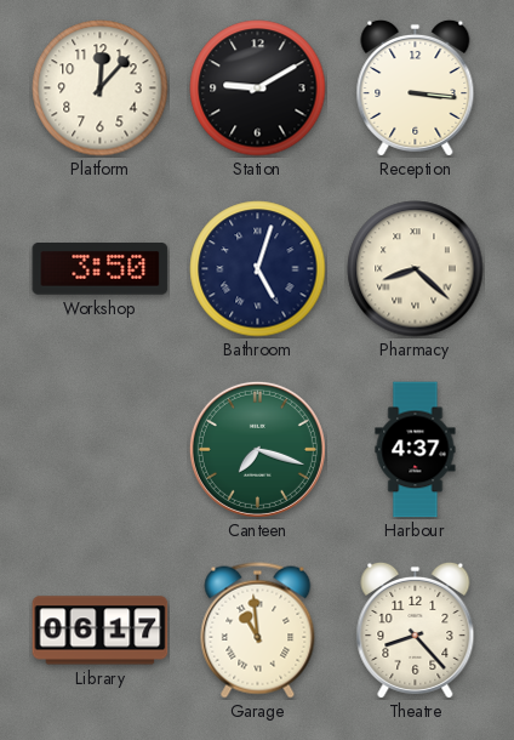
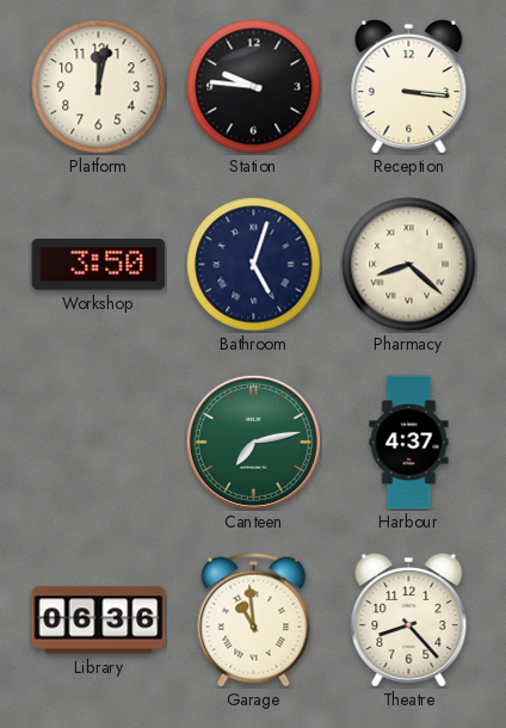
Platform: 12:07 -> 12:02 (99, 87)
Station: 9:10 -> 9:46 (254, 87)
Canteen: 7:18 -> 7:13 (253, 442)
Library: 06:17 -> 06:36 (99, 621)
